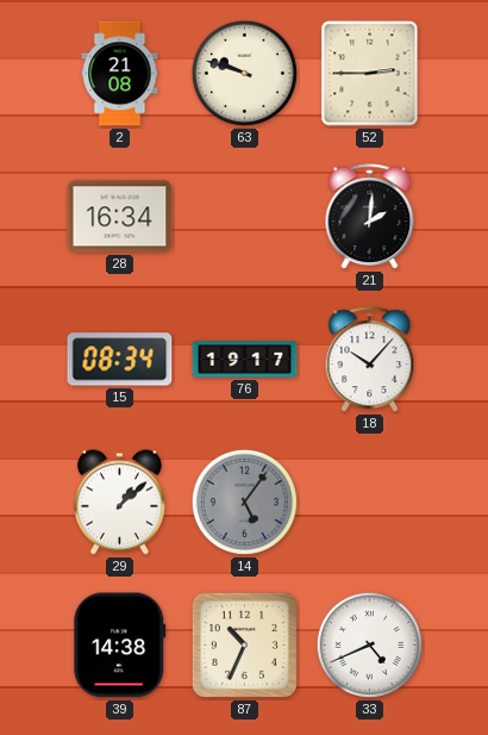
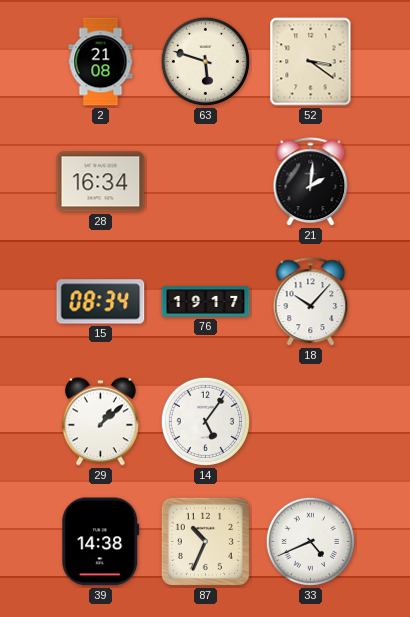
63: 9:48 -> 5:48 (205, 61)
52: 2:45 -> 3:21 (311, 62)
14 dial: grey -> white (205, 421)
